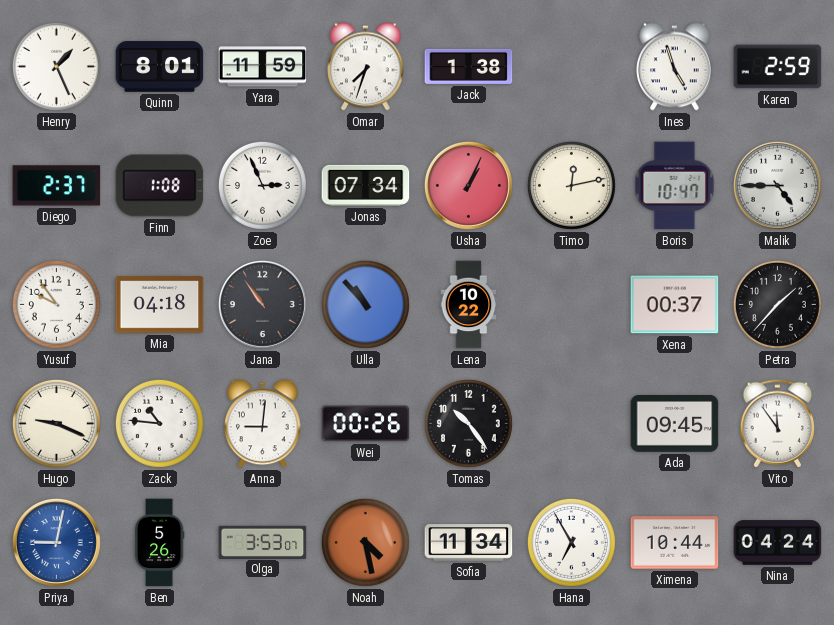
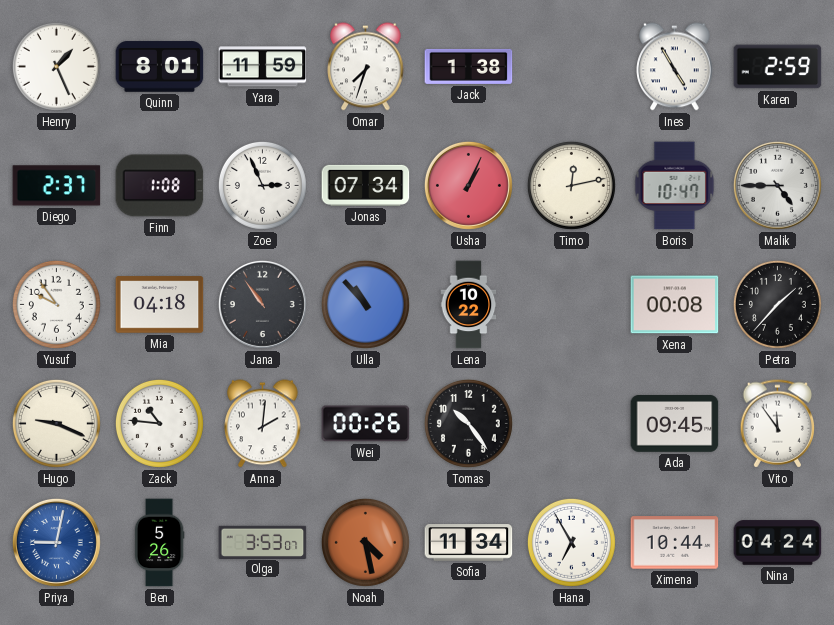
Ines: 4:57 -> 4:55 (675, 67)
Xena: 00:37 -> 00:08 (675, 305)
Anna: 9:01 -> 2:01 (263, 424)
